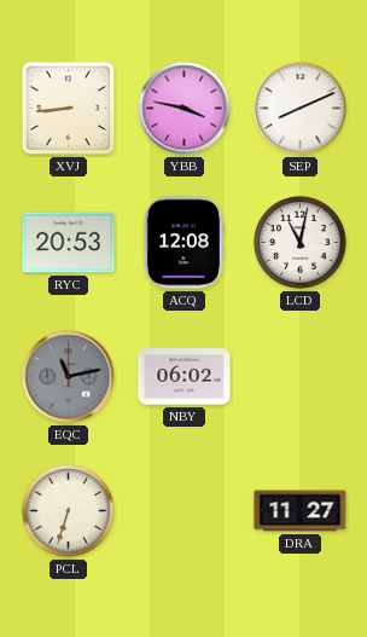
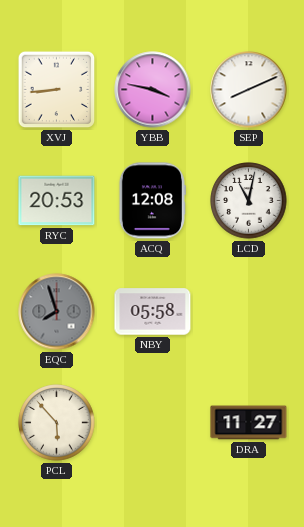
EQC: 11:13 -> 7:57 (57, 312)
NBY: 06:02 -> 05:58 (153, 312)
PCL: 6:33 -> 5:53 (57, 423)
